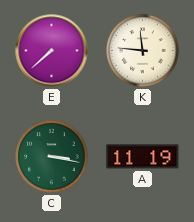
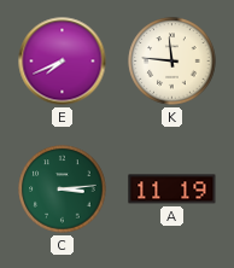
E: 7:38 -> 7:41 (63, 62)
C: 3:17 -> 3:14 (63, 190)
